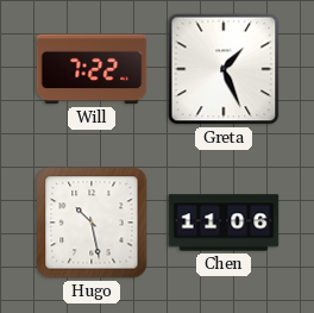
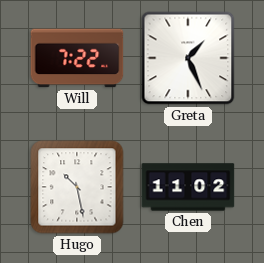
Chen: 11:06 -> 11:02 (188, 187)
